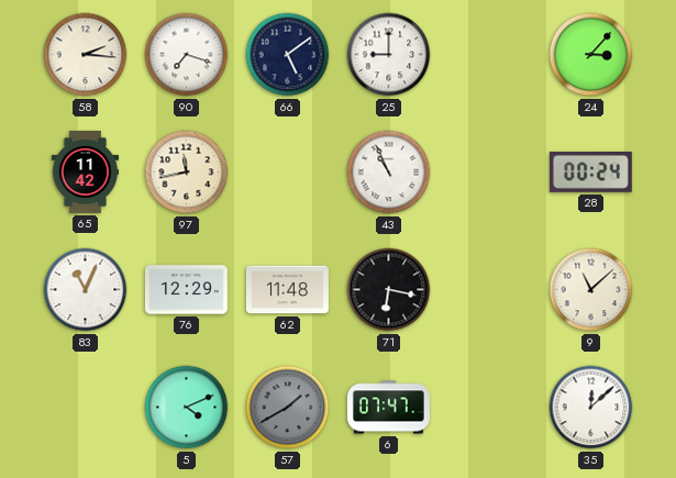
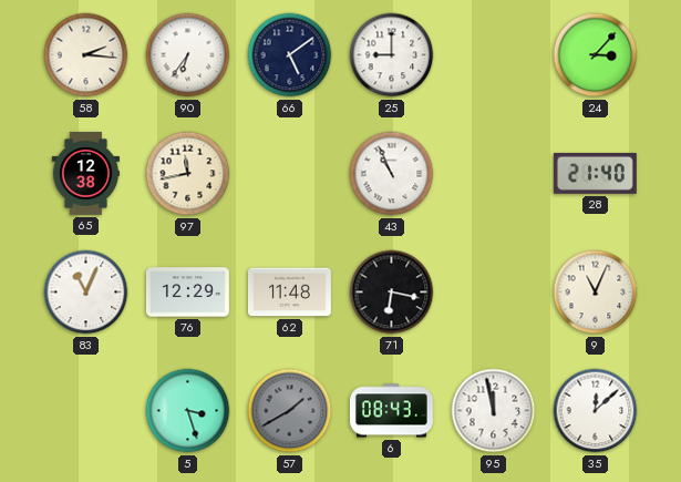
90: 7:18 -> 6:36 (188, 55)
65: 11:42 -> 12:38 (85, 173)
28: 00:24 -> 21:40 (595, 173)
9: 11:08 -> 11:04 (596, 293)
5: 4:11 -> 3:27 (188, 411)
6: 07:47 -> 08:43 (391, 411)
95: none -> 11:58 (494, 411)
